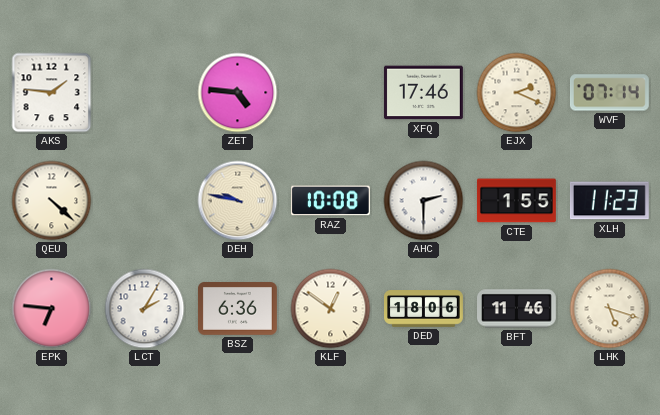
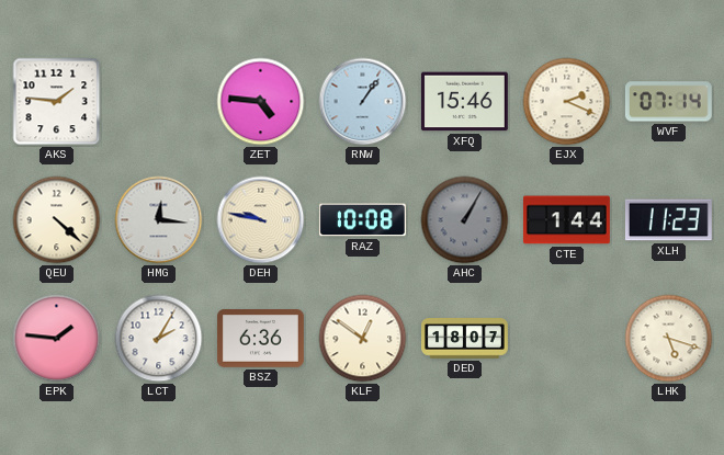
RNW: none -> 1:06 (363, 102)
XFQ: 17:46 -> 15:46 (464, 102)
HMG: none -> 12:16 (159, 220)
AHC: 2:30 -> 1:05 (465, 220)
AHC dial: white -> grey (465, 220)
CTE: 1:55 -> 1:44 (566, 220)
EPK: 6:46 -> 1:46 (57, 339)
DED: 18:06 -> 18:07 (465, 339)
BFT: 11:46 -> none (517, 309)
